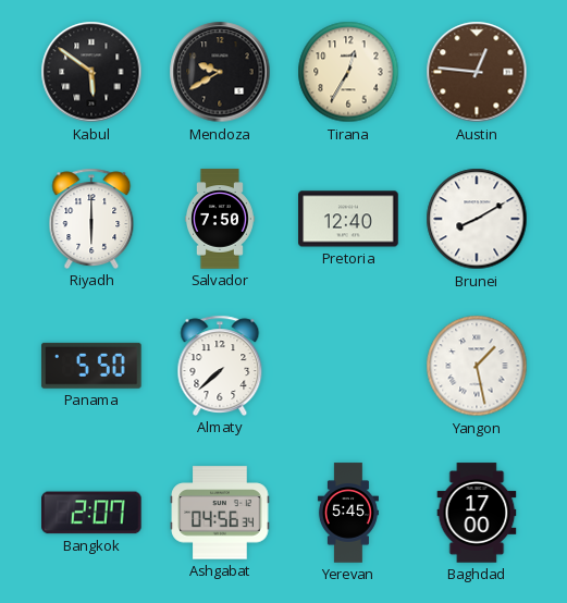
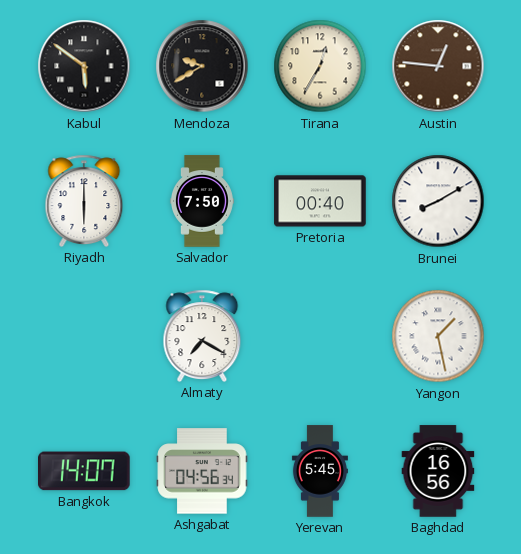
Pretoria: 12:40 -> 00:40 (320, 201)
Panama: 5:50 -> none (91, 366)
Almaty: 7:38 -> 7:20 (202, 336)
Bangkok: 2:07 -> 14:07 (85, 471)
Baghdad: 17:00 -> 16:56 (438, 471)
